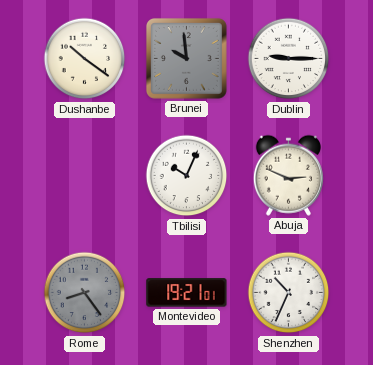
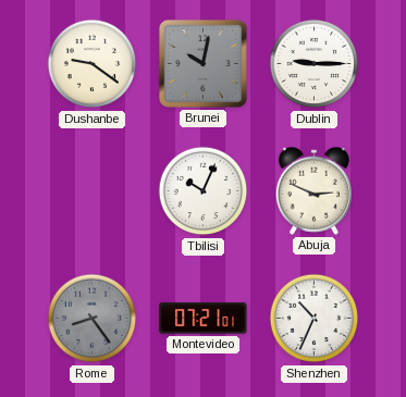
Dushanbe: 10:21 -> 9:21 (93, 64)
Brunei: 9:59 -> 10:02 (202, 63)
Montevideo: 19:21 -> 07:21 (204, 319)
